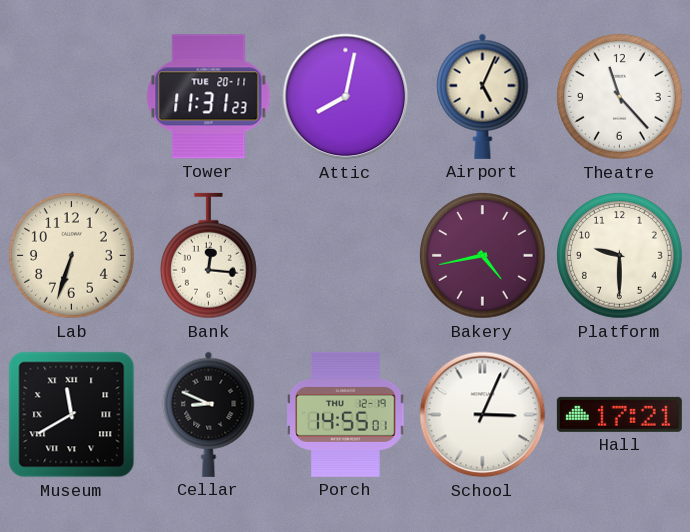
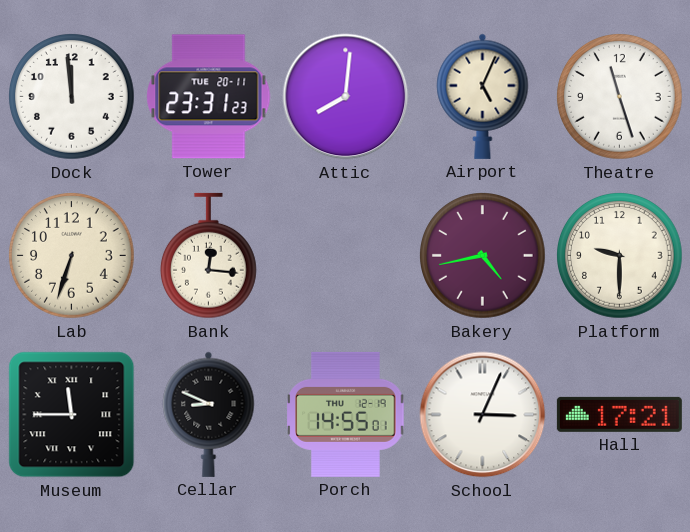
Dock: none -> 11:59 (72, 97)
Tower: 11:31 -> 23:31 (209, 97)
Attic: 8:02 -> 8:01 (346, 97)
Theatre: 11:23 -> 11:27 (620, 97)
Museum: 11:40 -> 11:45 (72, 415)
